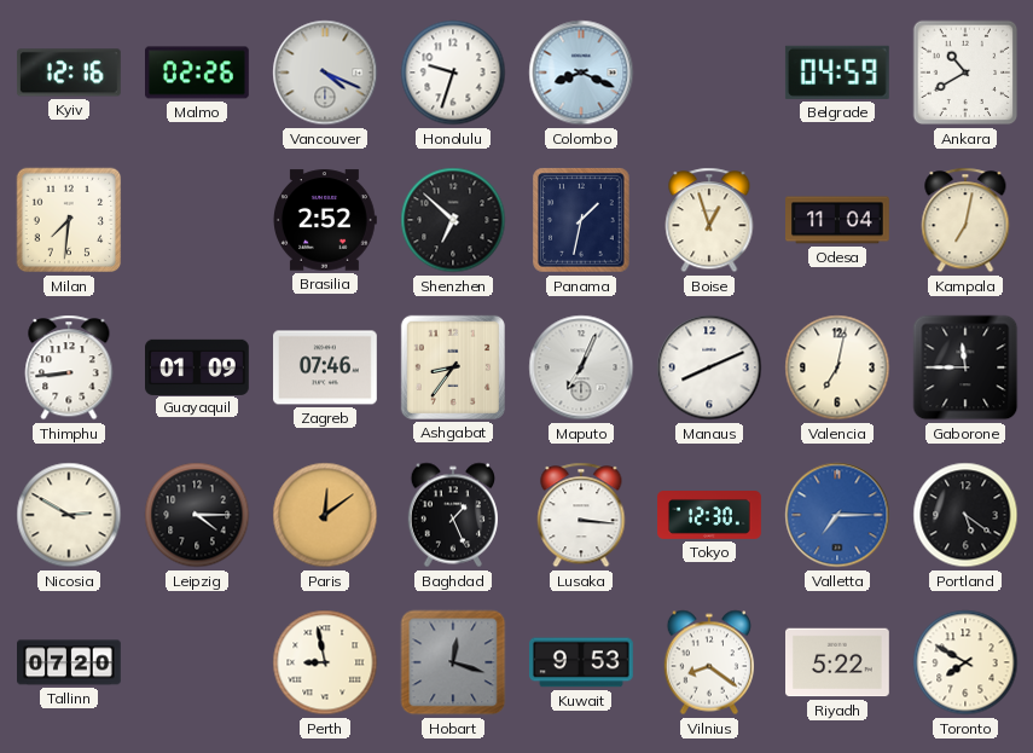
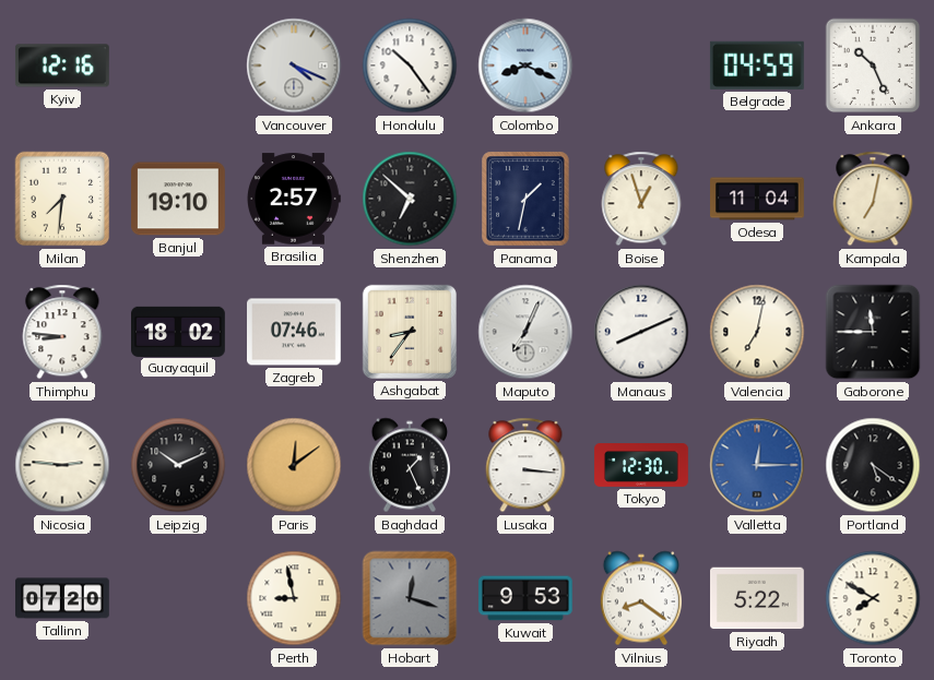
Malmo: 02:26 -> none (198, 73)
Honolulu: 9:33 -> 10:24 (410, 65)
Ankara: 10:40 -> 10:26 (873, 65)
Banjul: none -> 19:10 (179, 199)
Brasilia: 2:52 -> 2:57 (294, 199)
Thimphu: 8:44 -> 8:46 (62, 332)
Guayaquil: 01:09 -> 18:02 (179, 331)
Nicosia: 2:50 -> 2:46 (62, 465)
Leipzig: 4:15 -> 10:11 (178, 465)
Valletta: 7:15 -> 12:15 (757, 465)
